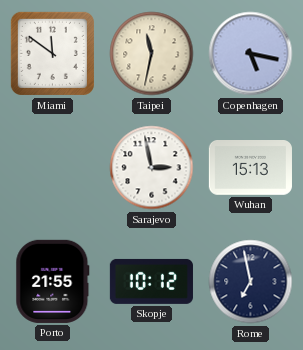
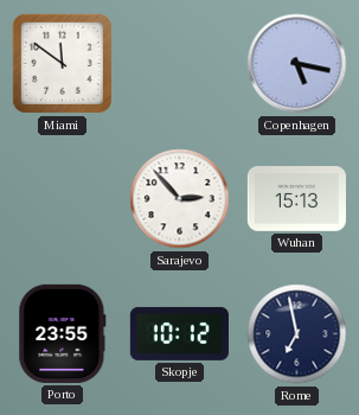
Taipei: 11:32 -> none (152, 54)
Sarajevo: 2:58 -> 2:53 (180, 199)
Porto: 21:55 -> 23:55 (63, 333)
